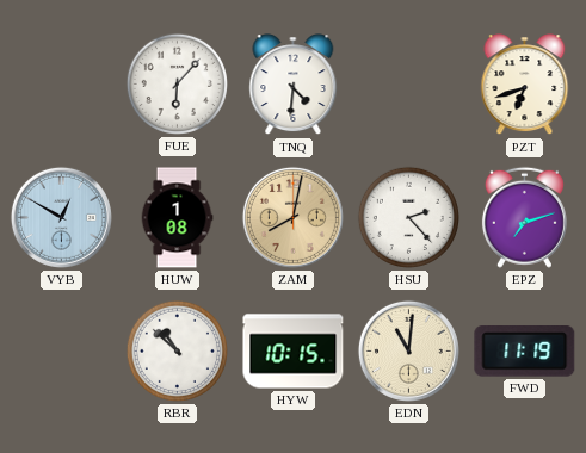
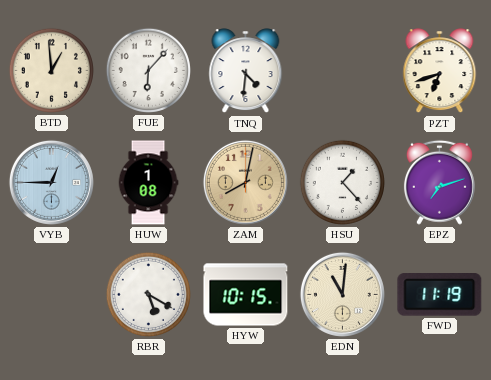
BTD: none -> 12:59 (51, 70)
VYB: 12:50 -> 12:45 (51, 182)
HSU: 2:23 -> 1:23 (342, 182)
RBR: 10:52 -> 5:20 (148, 294)
